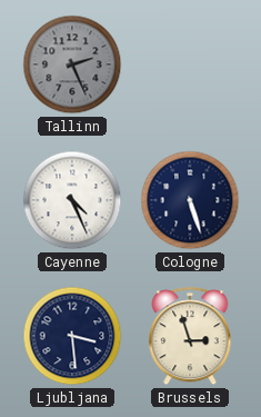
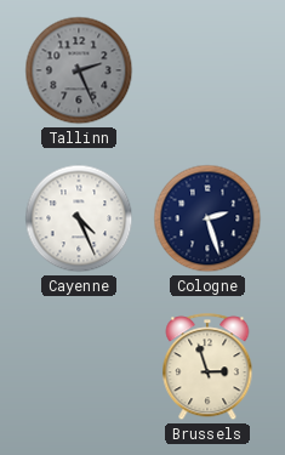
Cologne: 5:27 -> 2:27 (207, 218)
Ljubljana: 3:29 -> none (72, 336)
